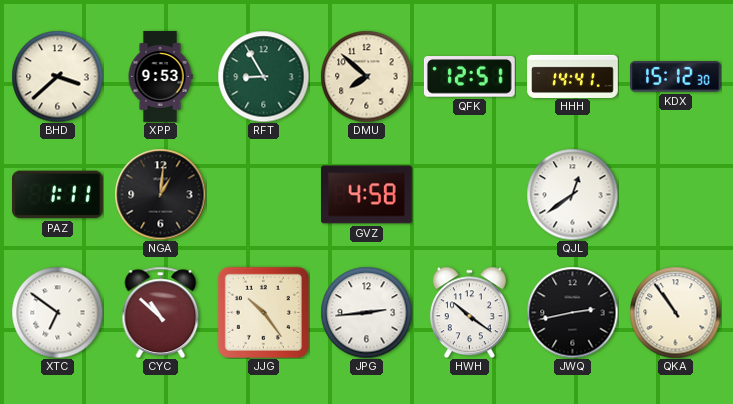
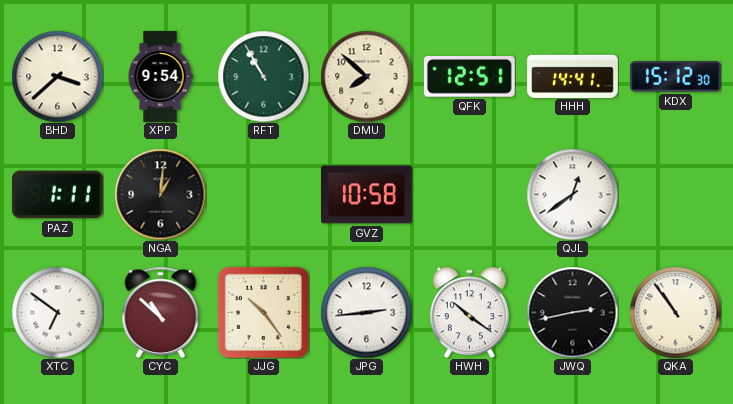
XPP: 9:53 -> 9:54 (160, 77)
RFT: 8:55 -> 10:55 (263, 76)
GVZ: 4:58 -> 10:58 (367, 195)
